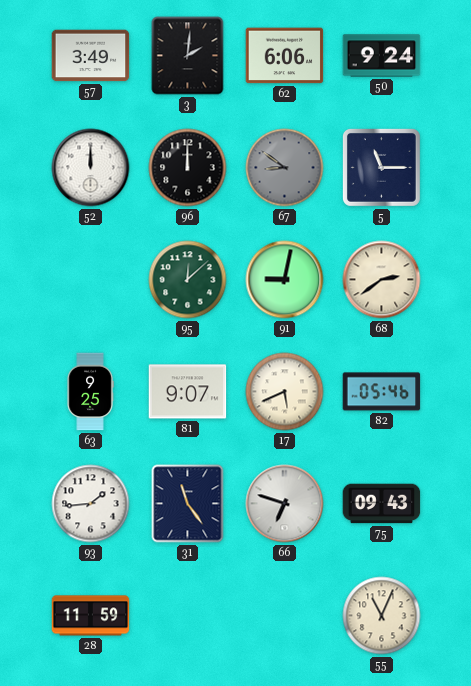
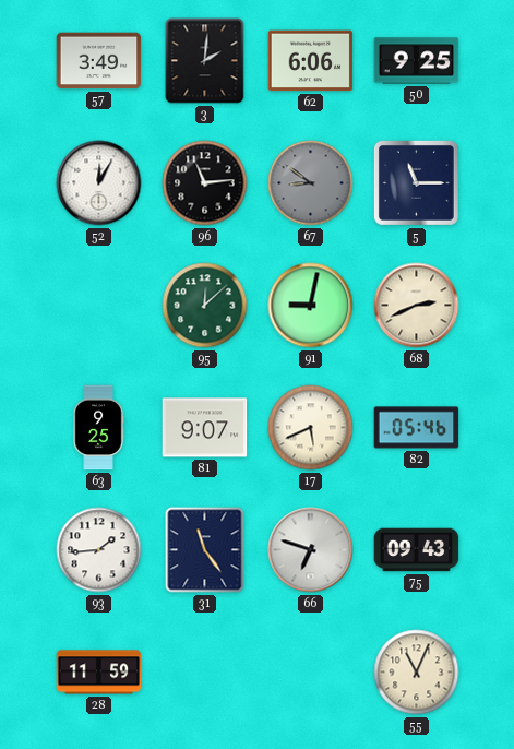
50: 9:24 -> 9:25 (417, 61)
52: 12:00 -> 12:05 (99, 183)
96: 12:00 -> 11:14 (205, 183)
68: 2:39 -> 2:41 (417, 306)
